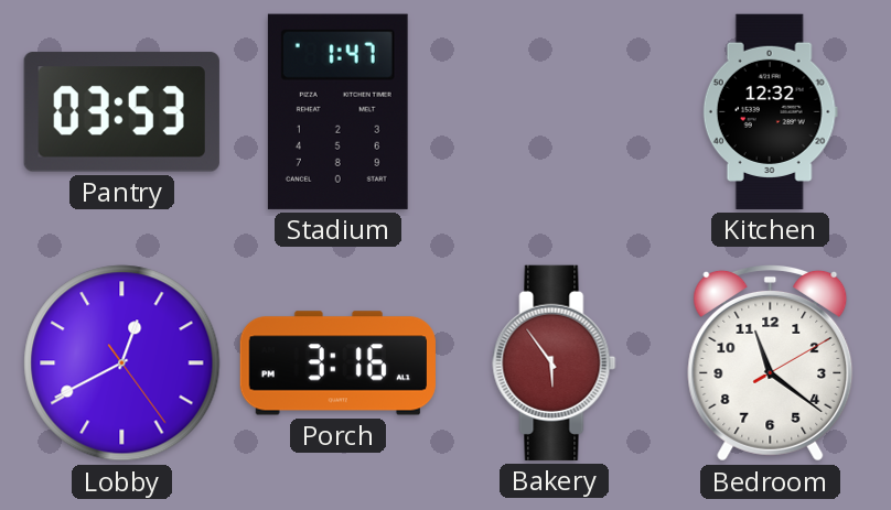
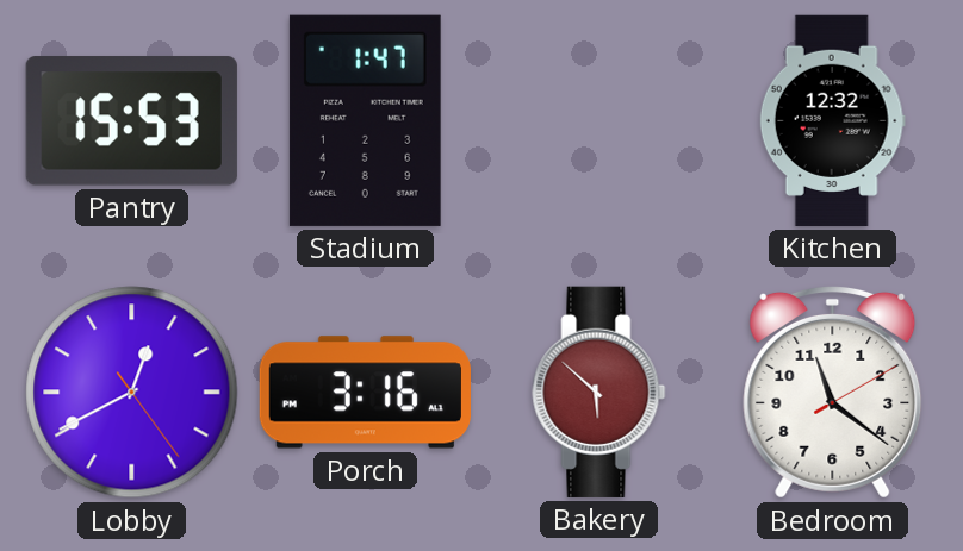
Pantry: 03:53 -> 15:53 (131, 121)
Bakery: 5:54 -> 5:52 (599, 392)
